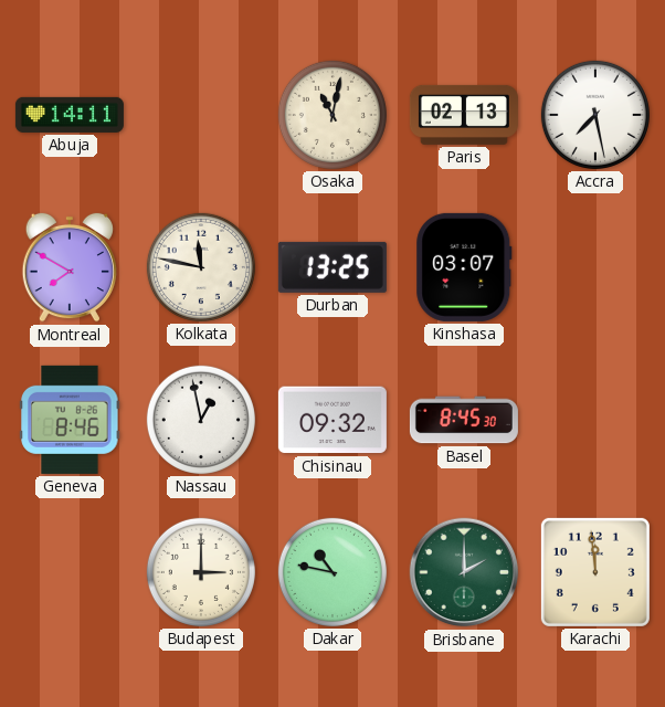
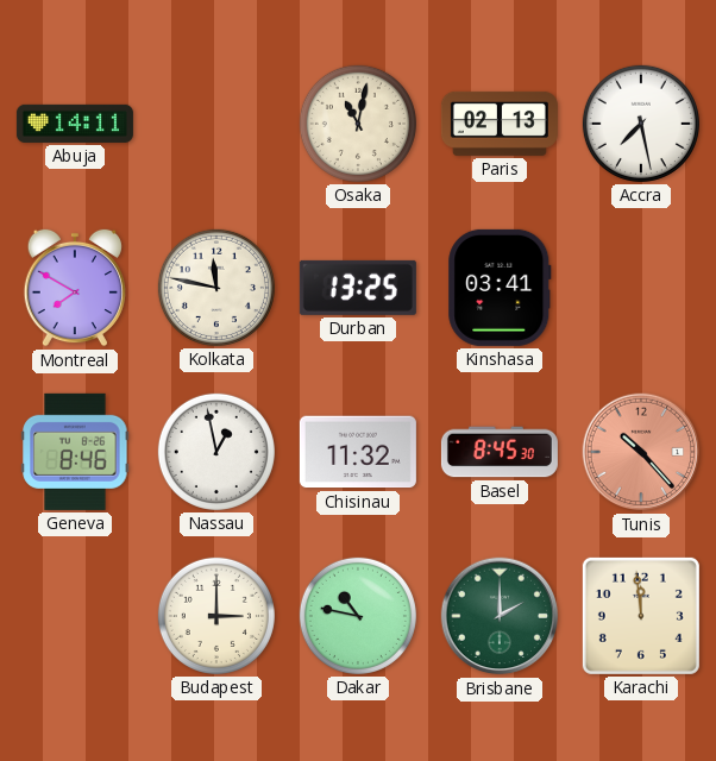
Kinshasa: 03:07 -> 03:41 (500, 288)
Chisinau: 09:32 -> 11:32 (358, 452)
Tunis: none -> 10:23 (641, 452)
